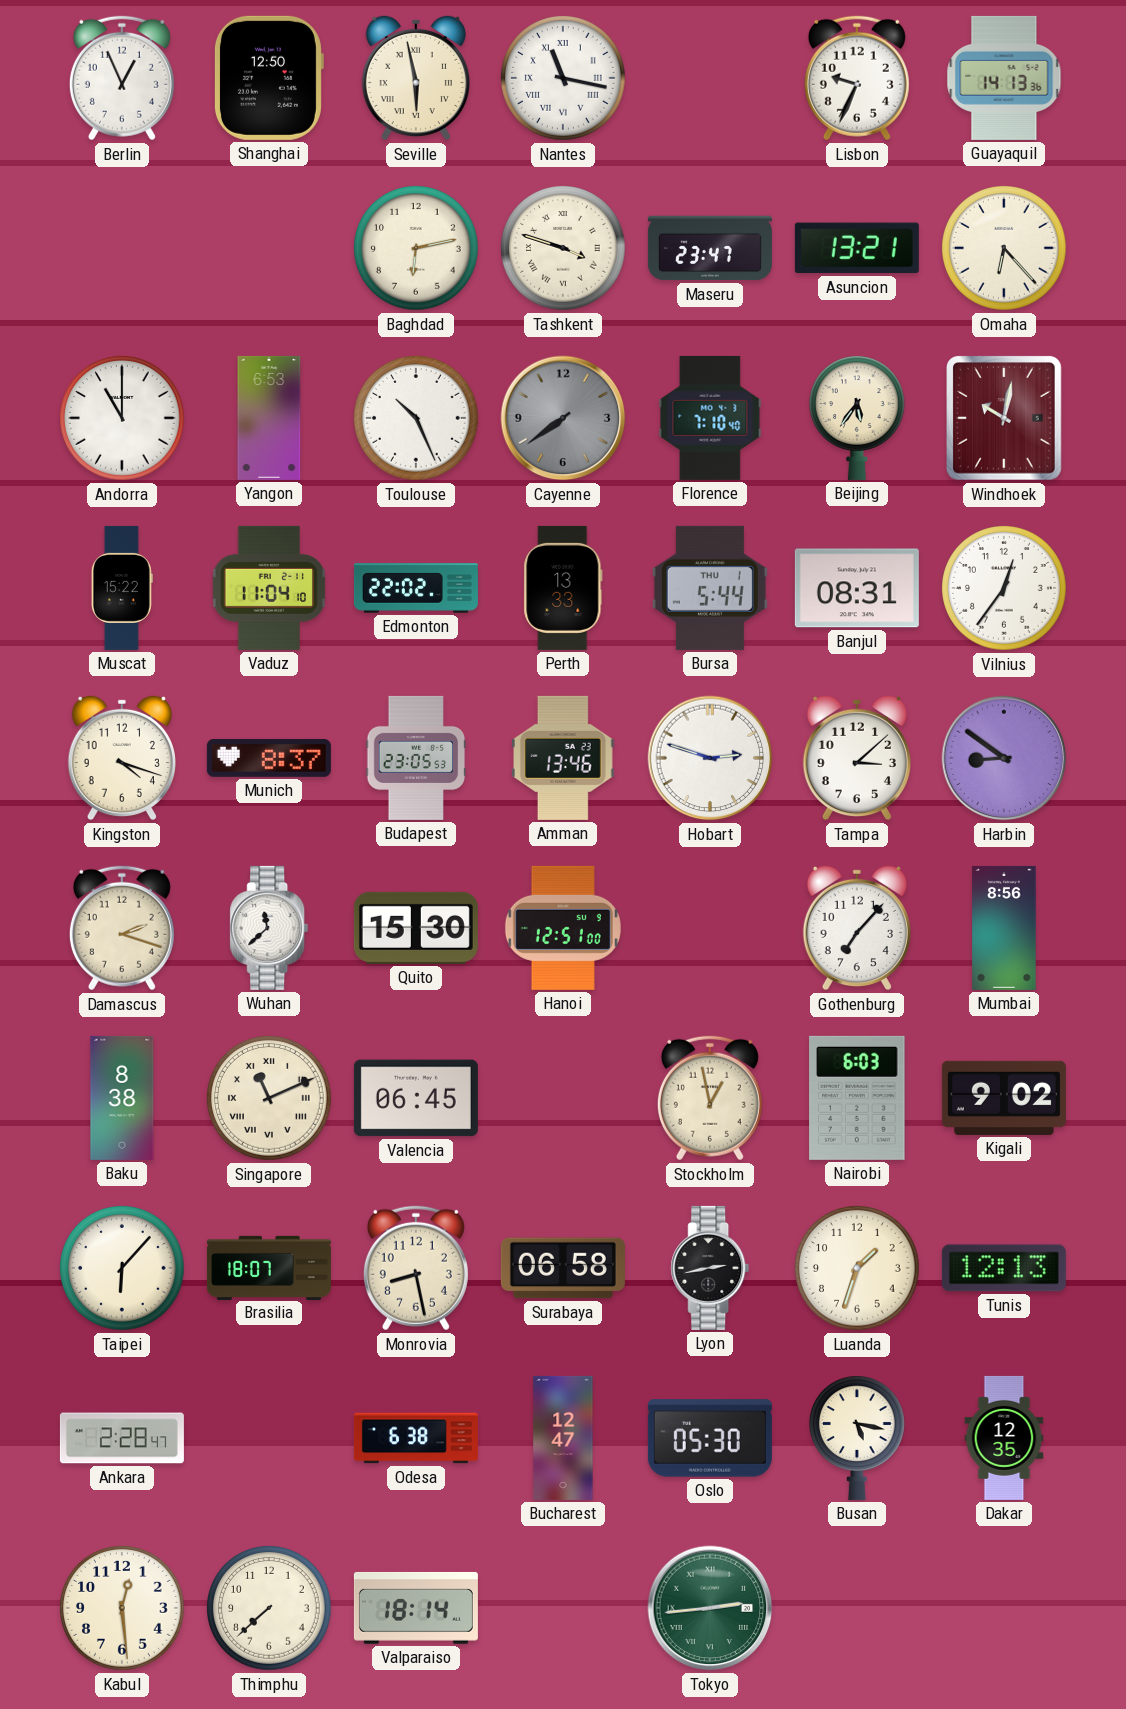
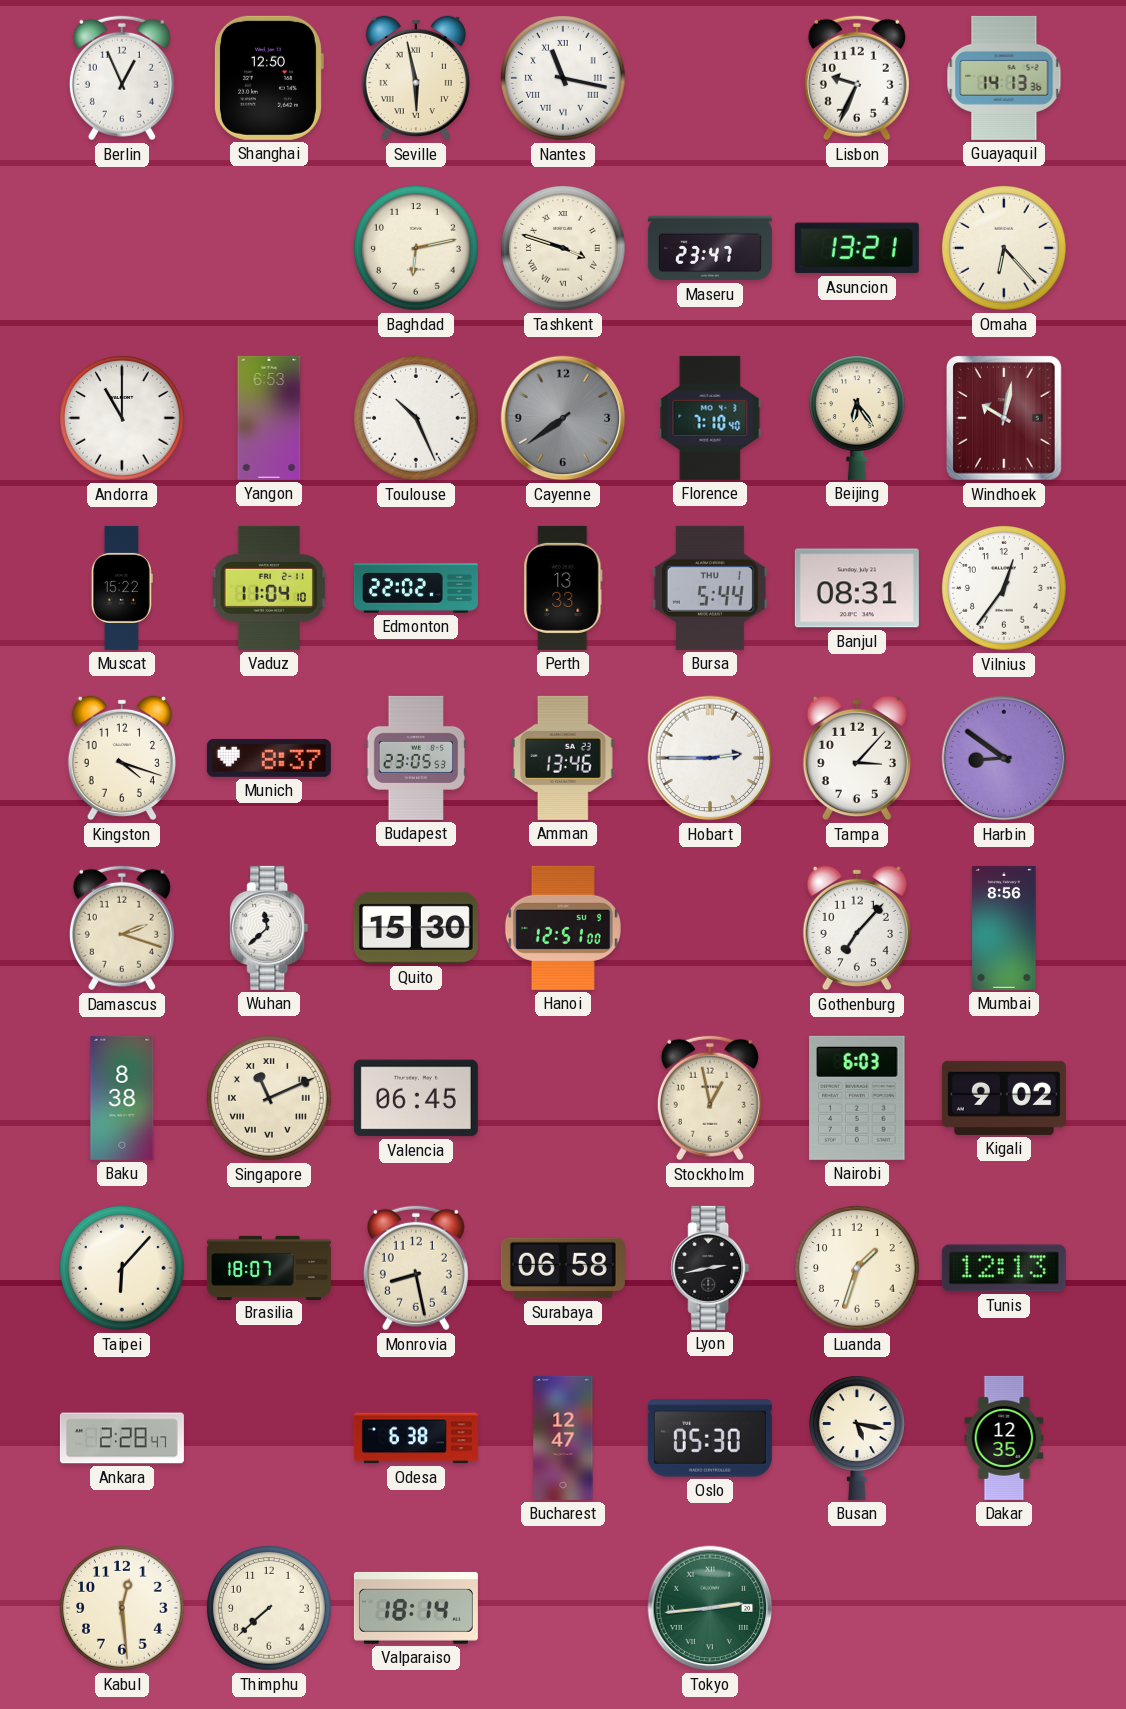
Beijing: 5:36 -> 6:24 (857, 418)
Hobart: 2:48 -> 2:45 (710, 758)
Tampa: 3:08 -> 3:07 (857, 758)
